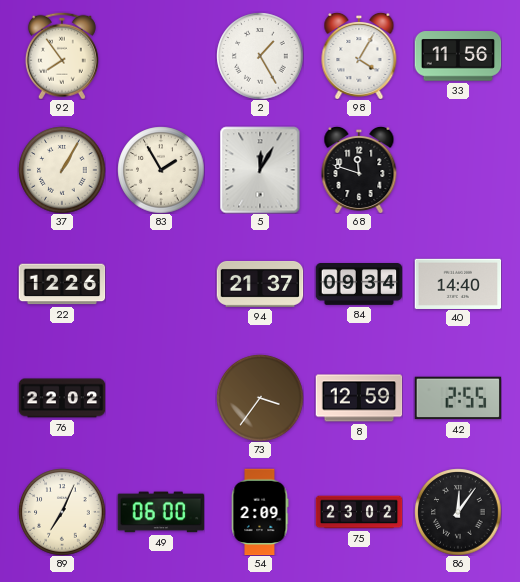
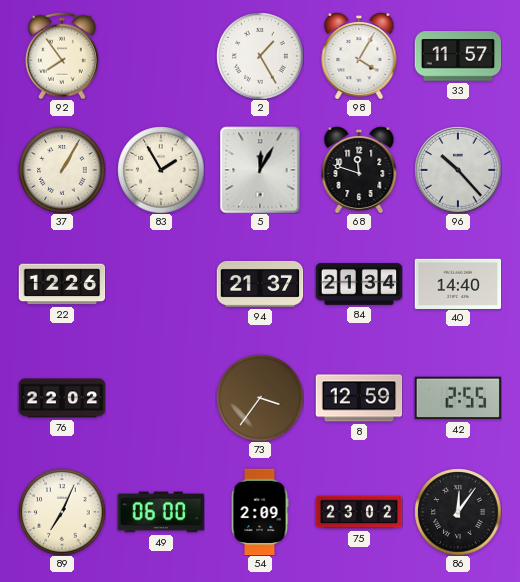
33: 11:56 -> 11:57 (458, 56)
96: none -> 10:23 (458, 170)
84: 09:34 -> 21:34 (359, 285)
